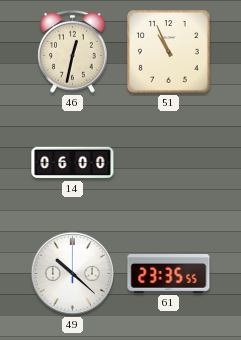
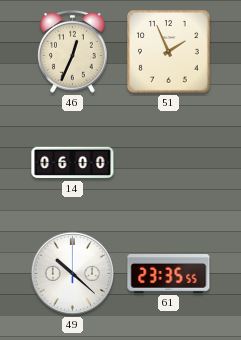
46: 12:32 -> 12:34 (73, 52)
51: 10:56 -> 1:56 (169, 52)
